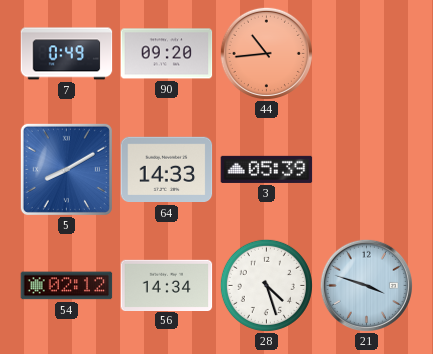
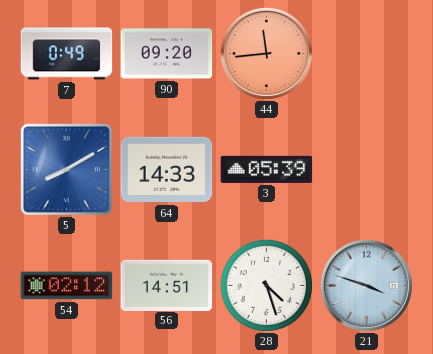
44: 10:44 -> 11:44 (266, 53)
56: 14:34 -> 14:51 (167, 285)
